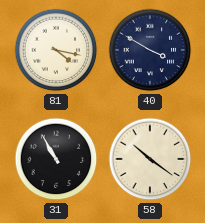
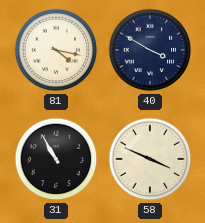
58: 10:21 -> 3:49 (150, 159)
